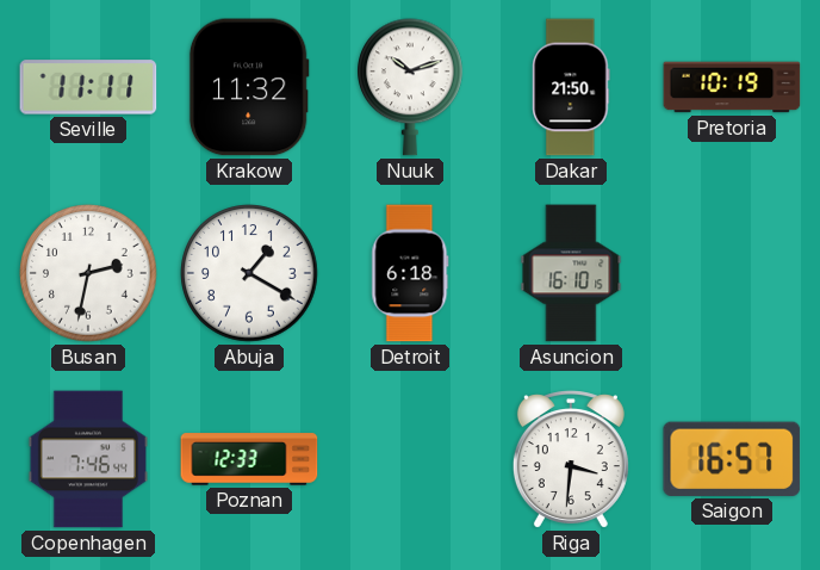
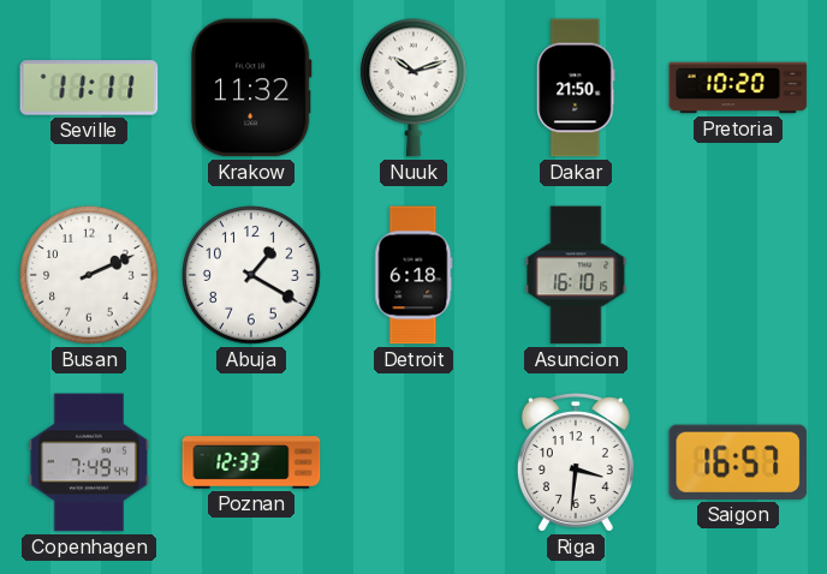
Pretoria: 10:19 -> 10:20 (738, 88)
Busan: 2:32 -> 2:11 (89, 275)
Copenhagen: 7:46 -> 7:49 (89, 462)
